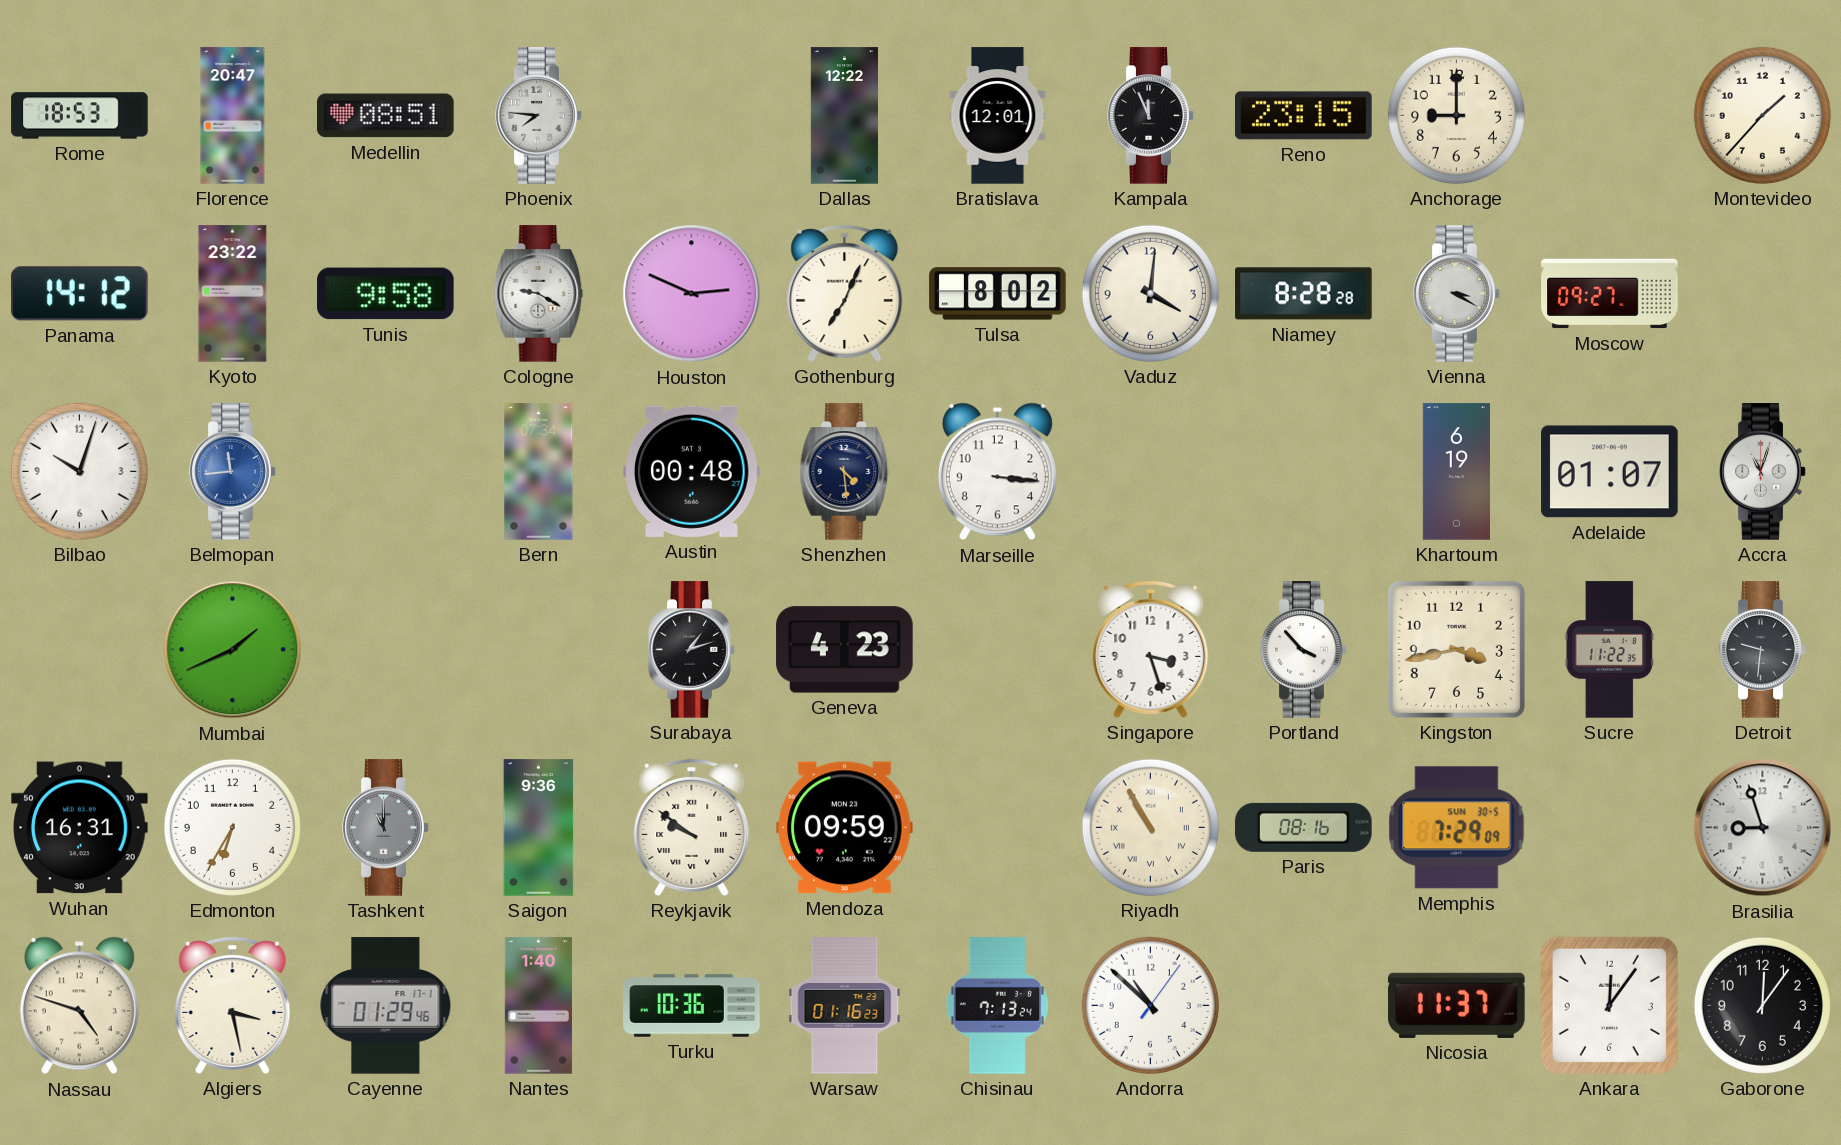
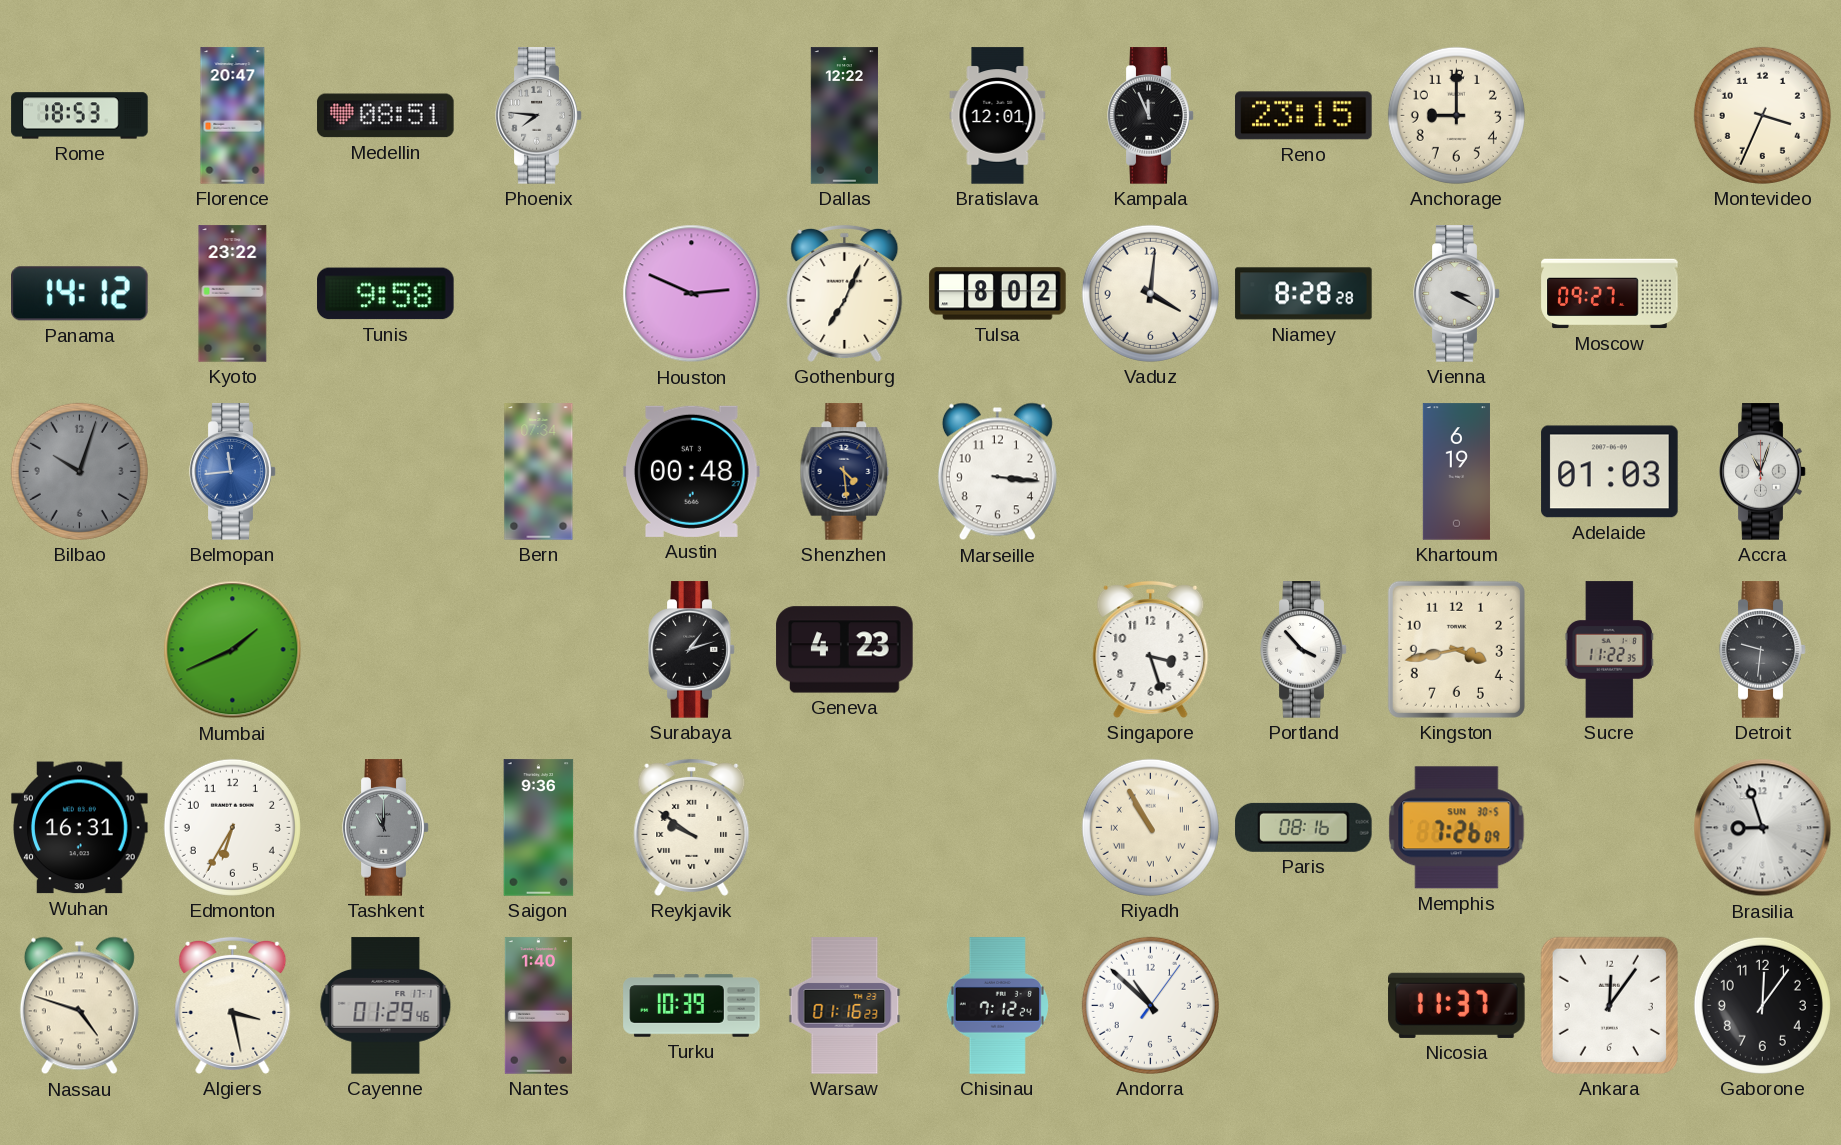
Montevideo: 1:37 -> 3:34 (1762, 115)
Cologne: 9:20 -> none (539, 294)
Bilbao dial: white -> grey (79, 471)
Adelaide: 01:07 -> 01:03 (1610, 472)
Mendoza: 09:59 -> none (845, 828)
Memphis: 7:29 -> 7:26 (1457, 828)
Turku: 10:36 -> 10:39 (692, 1006)
Chisinau: 7:13 -> 7:12 (997, 1006)
